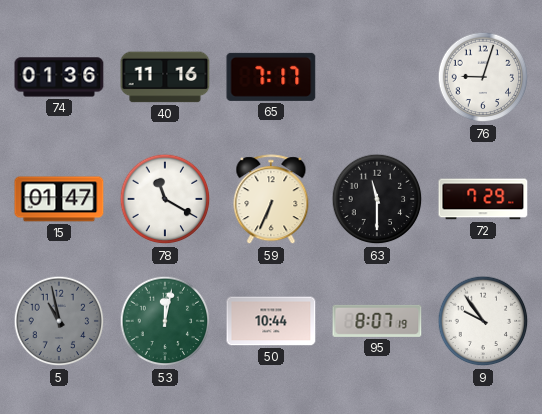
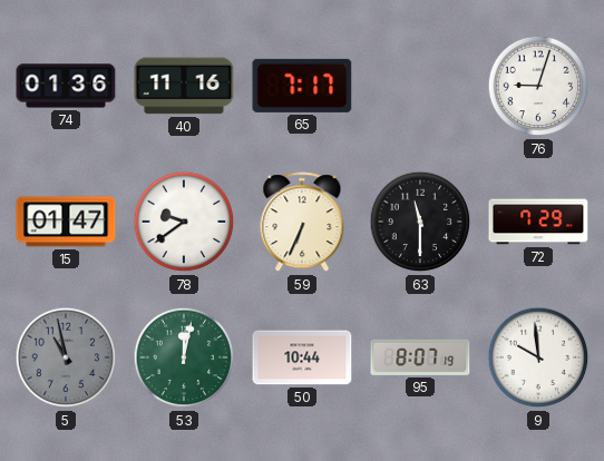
78: 11:20 -> 9:39 (184, 222)
9: 9:54 -> 9:59 (538, 357)
